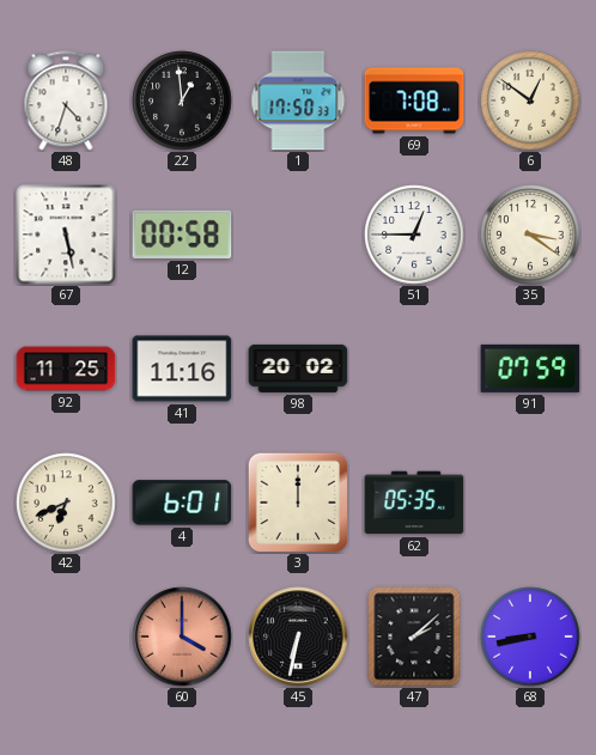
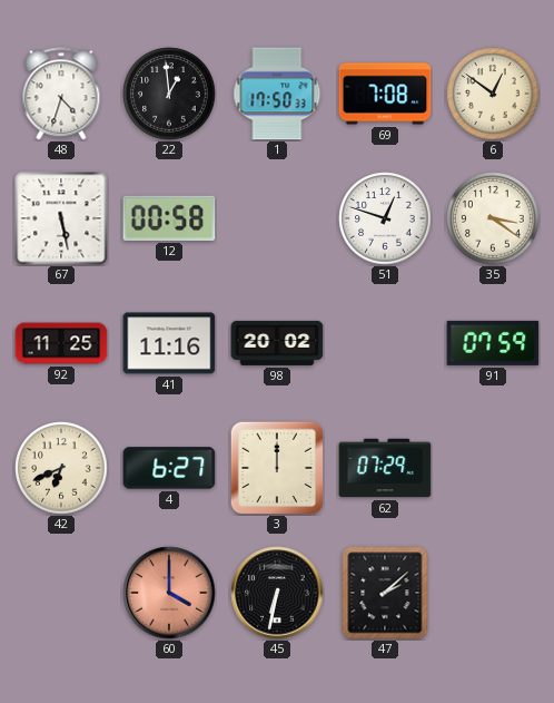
51: 12:45 -> 12:48 (385, 218)
4: 6:01 -> 6:27 (169, 468)
62: 05:35 -> 07:29 (385, 468)
68: 8:43 -> none (530, 637)
